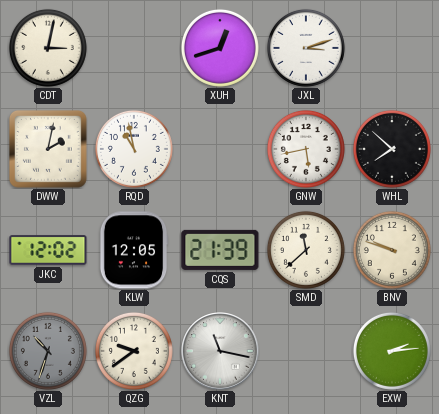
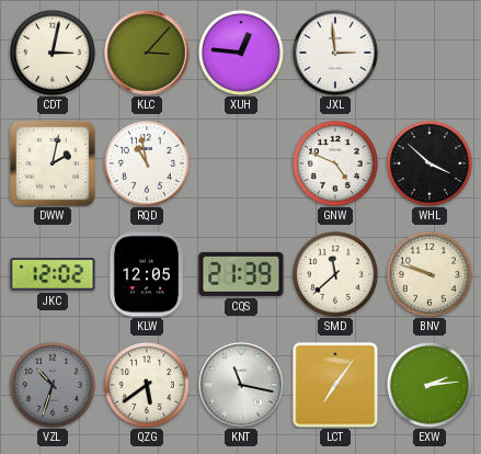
KLC: none -> 3:07 (147, 53)
XUH: 12:42 -> 12:46 (241, 53)
JXL: 3:12 -> 2:59 (335, 53)
GNW: 5:43 -> 4:49 (335, 163)
WHL: 7:52 -> 3:52 (430, 163)
QZG: 9:39 -> 5:39 (147, 385)
LCT: none -> 7:06 (335, 385)
